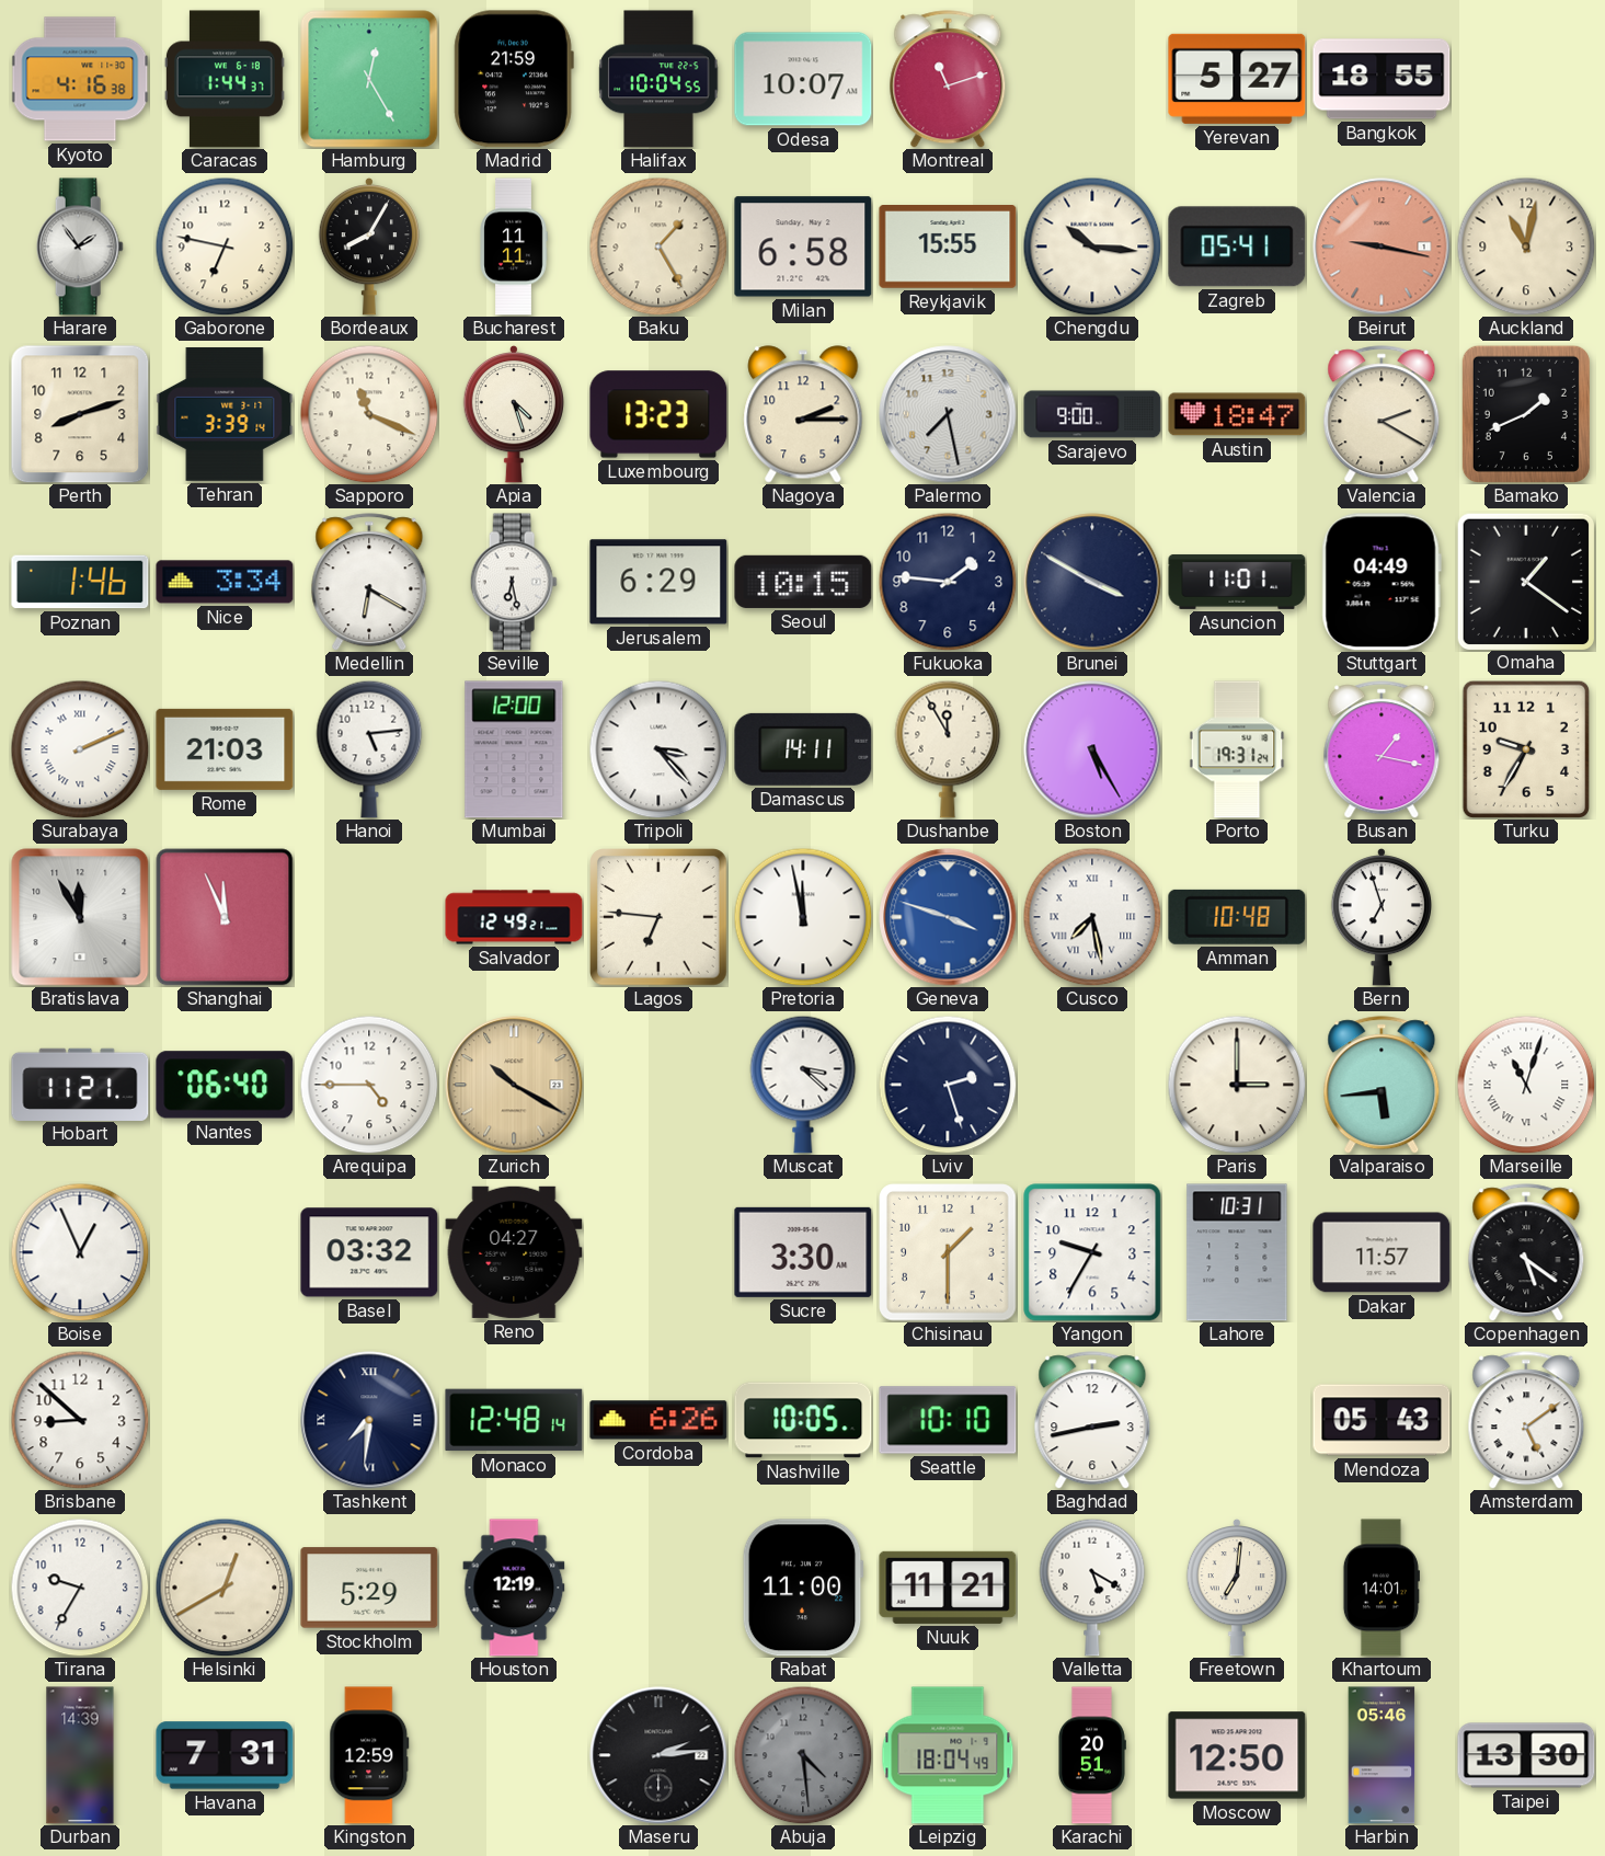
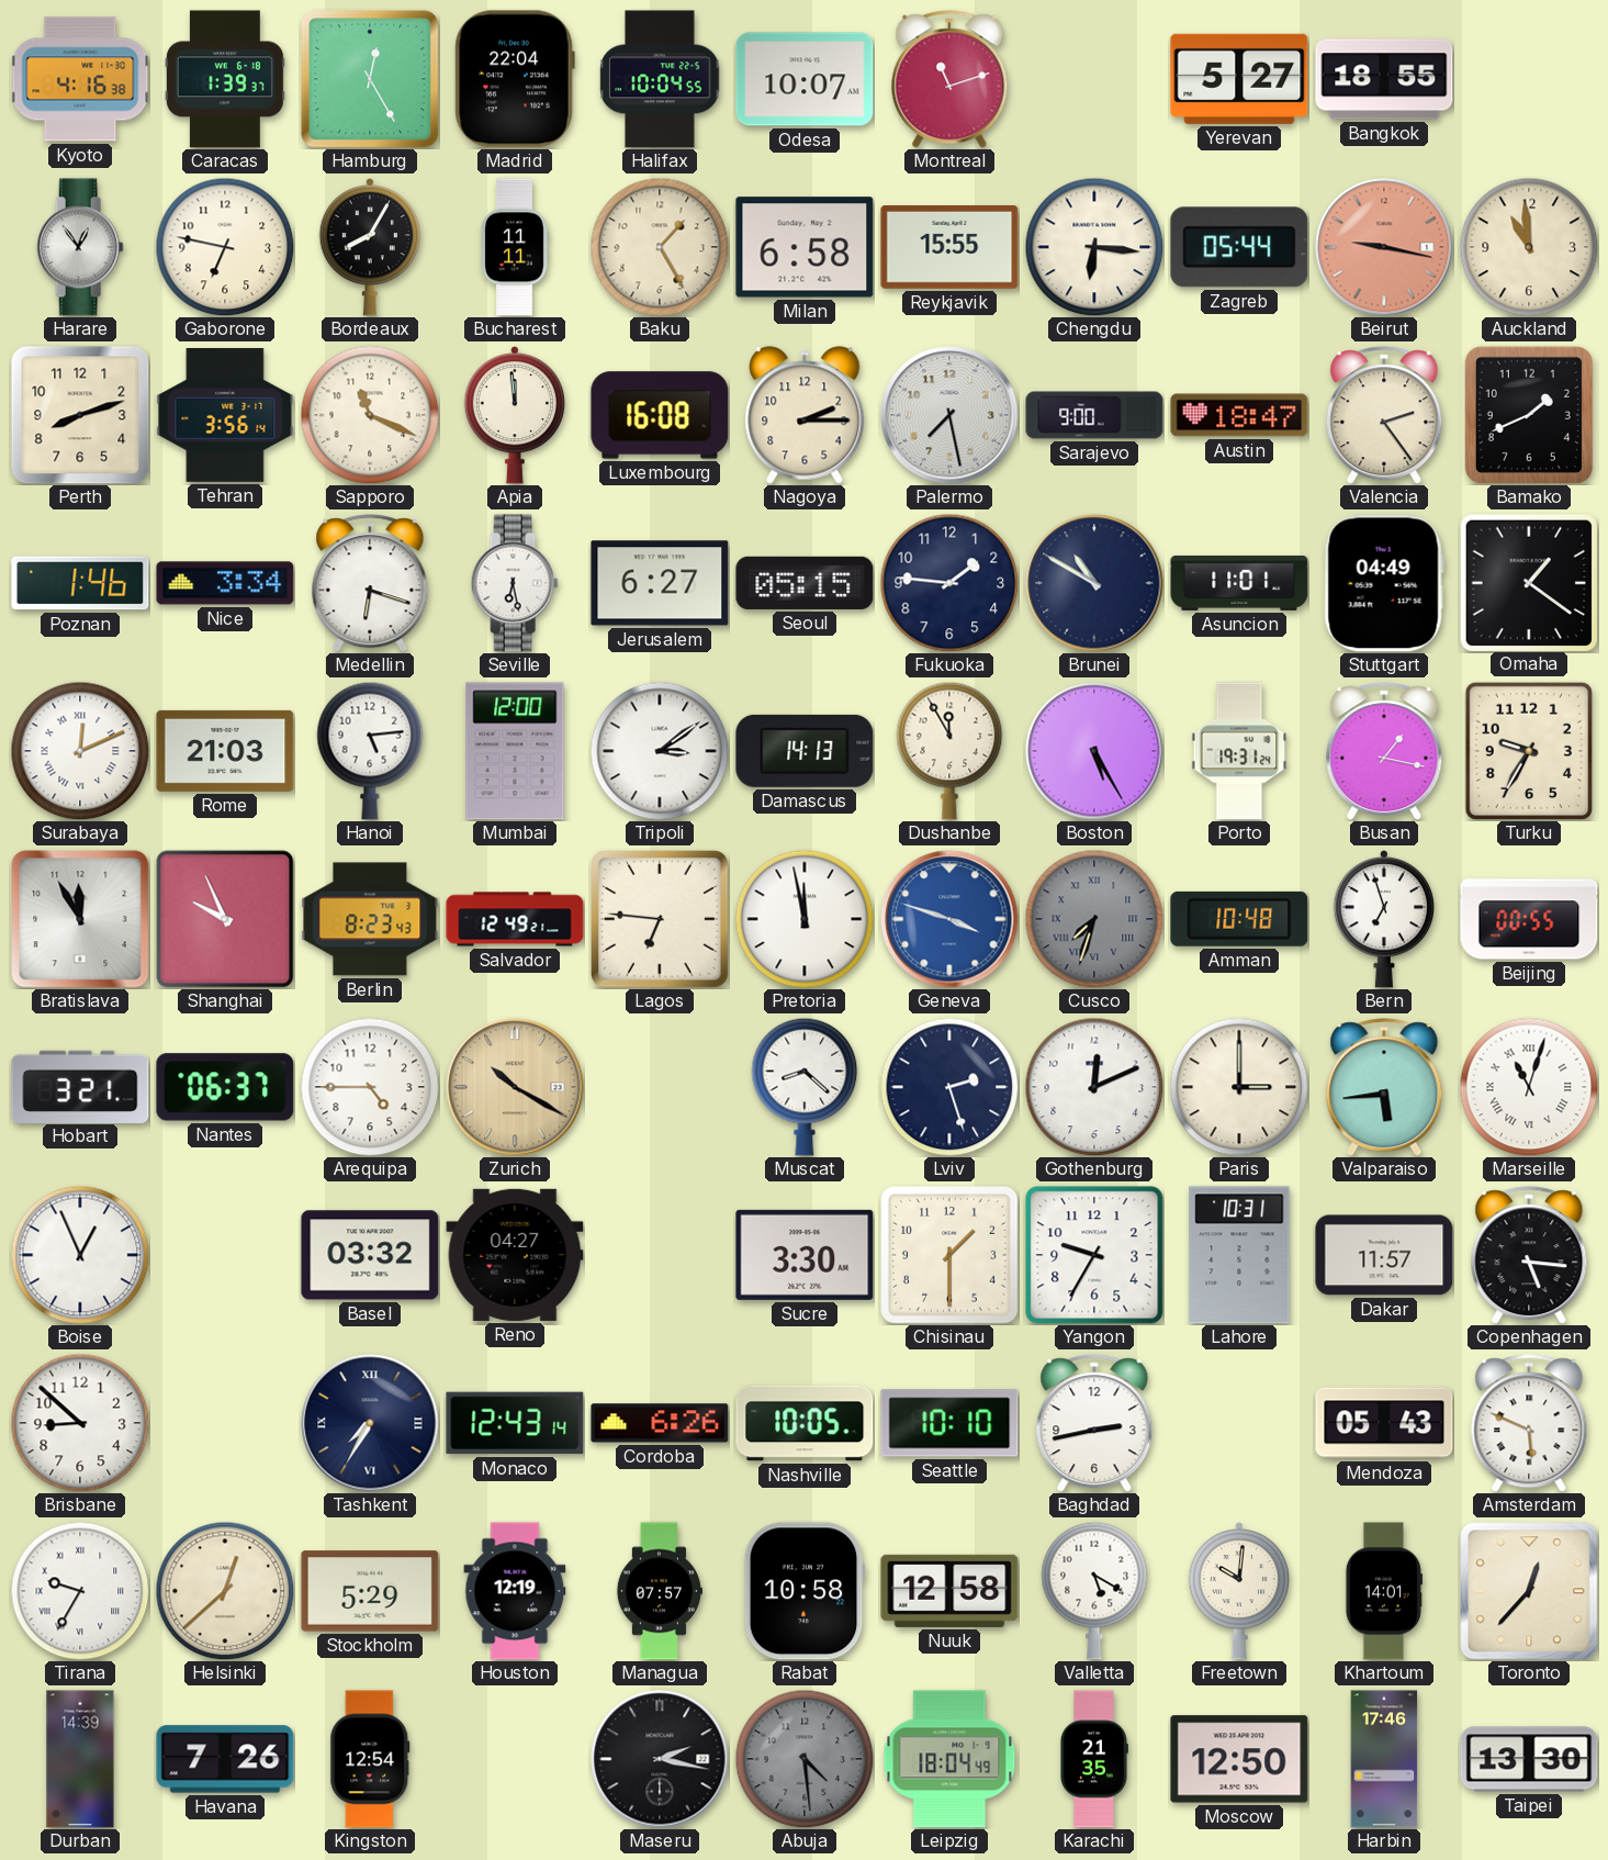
Caracas: 1:44 -> 1:39 (225, 79)
Madrid: 21:59 -> 22:04 (515, 79)
Harare: 1:54 -> 12:54 (80, 247)
Chengdu: 10:16 -> 6:16 (1094, 247)
Zagreb: 05:41 -> 05:44 (1239, 247)
Auckland: 11:02 -> 10:59 (1529, 247)
Tehran: 3:39 -> 3:56 (225, 416)
Apia: 4:27 -> 11:59 (514, 415)
Luxembourg: 13:23 -> 16:08 (660, 415)
Valencia: 2:20 -> 2:24 (1384, 415)
Medellin: 6:20 -> 6:18 (370, 583)
Jerusalem: 6:29 -> 6:27 (660, 583)
Seoul: 10:15 -> 05:15 (805, 583)
Brunei: 3:50 -> 10:50 (1094, 583)
Surabaya: 2:11 -> 12:11 (80, 751)
Tripoli: 3:23 -> 3:09 (660, 751)
Damascus: 14:11 -> 14:13 (805, 751)
Shanghai: 11:56 -> 9:56 (225, 919)
Berlin: none -> 8:23 (370, 919)
Cusco: 7:28 -> 7:33 (1094, 919)
Cusco dial: white -> grey (1094, 919)
Beijing: none -> 00:55 (1529, 919)
Hobart: 11:21 -> 3:21 (80, 1086)
Nantes: 06:40 -> 06:37 (225, 1087)
Muscat: 3:22 -> 8:22 (805, 1087)
Gothenburg: none -> 12:11 (1094, 1087)
Copenhagen: 5:21 -> 5:16 (1529, 1255)
Tashkent: 7:31 -> 7:35 (370, 1423)
Monaco: 12:48 -> 12:43 (515, 1423)
Amsterdam: 5:09 -> 5:49 (1529, 1423)
Tirana numerals: Arabic -> Roman (80, 1591)
Helsinki: 12:40 -> 12:38 (225, 1591)
Managua: none -> 07:57 (659, 1591)
Rabat: 11:00 -> 10:58 (805, 1591)
Nuuk: 11:21 -> 12:58 (949, 1591)
Freetown: 7:01 -> 10:01 (1238, 1591)
Toronto: none -> 12:37 (1529, 1591)
Havana: 7:31 -> 7:26 (225, 1759)
Kingston: 12:59 -> 12:54 (370, 1759)
Maseru: 2:14 -> 2:17 (660, 1759)
Karachi: 20:51 -> 21:35 (1094, 1759)
Harbin: 05:46 -> 17:46 (1384, 1759)
